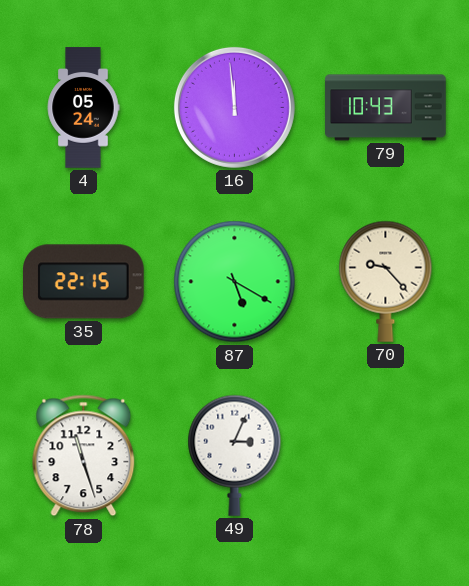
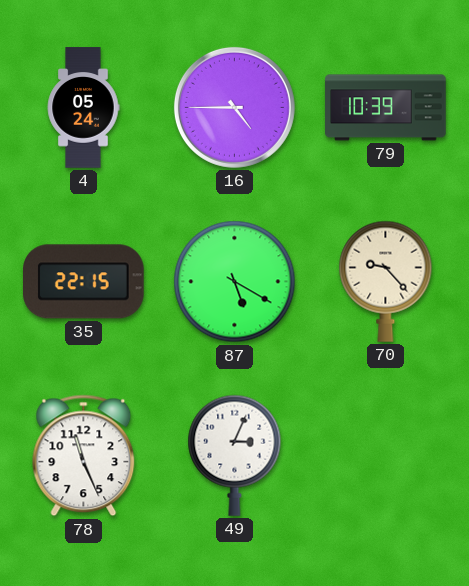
16: 11:59 -> 4:45 (234, 107)
79: 10:43 -> 10:39 (386, 108)
78: 11:27 -> 11:26 (84, 456)
